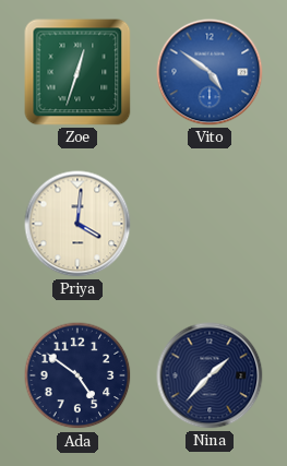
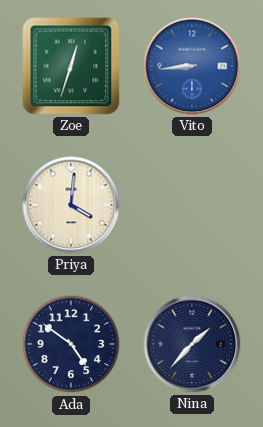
Vito: 4:51 -> 8:44 (192, 66)
